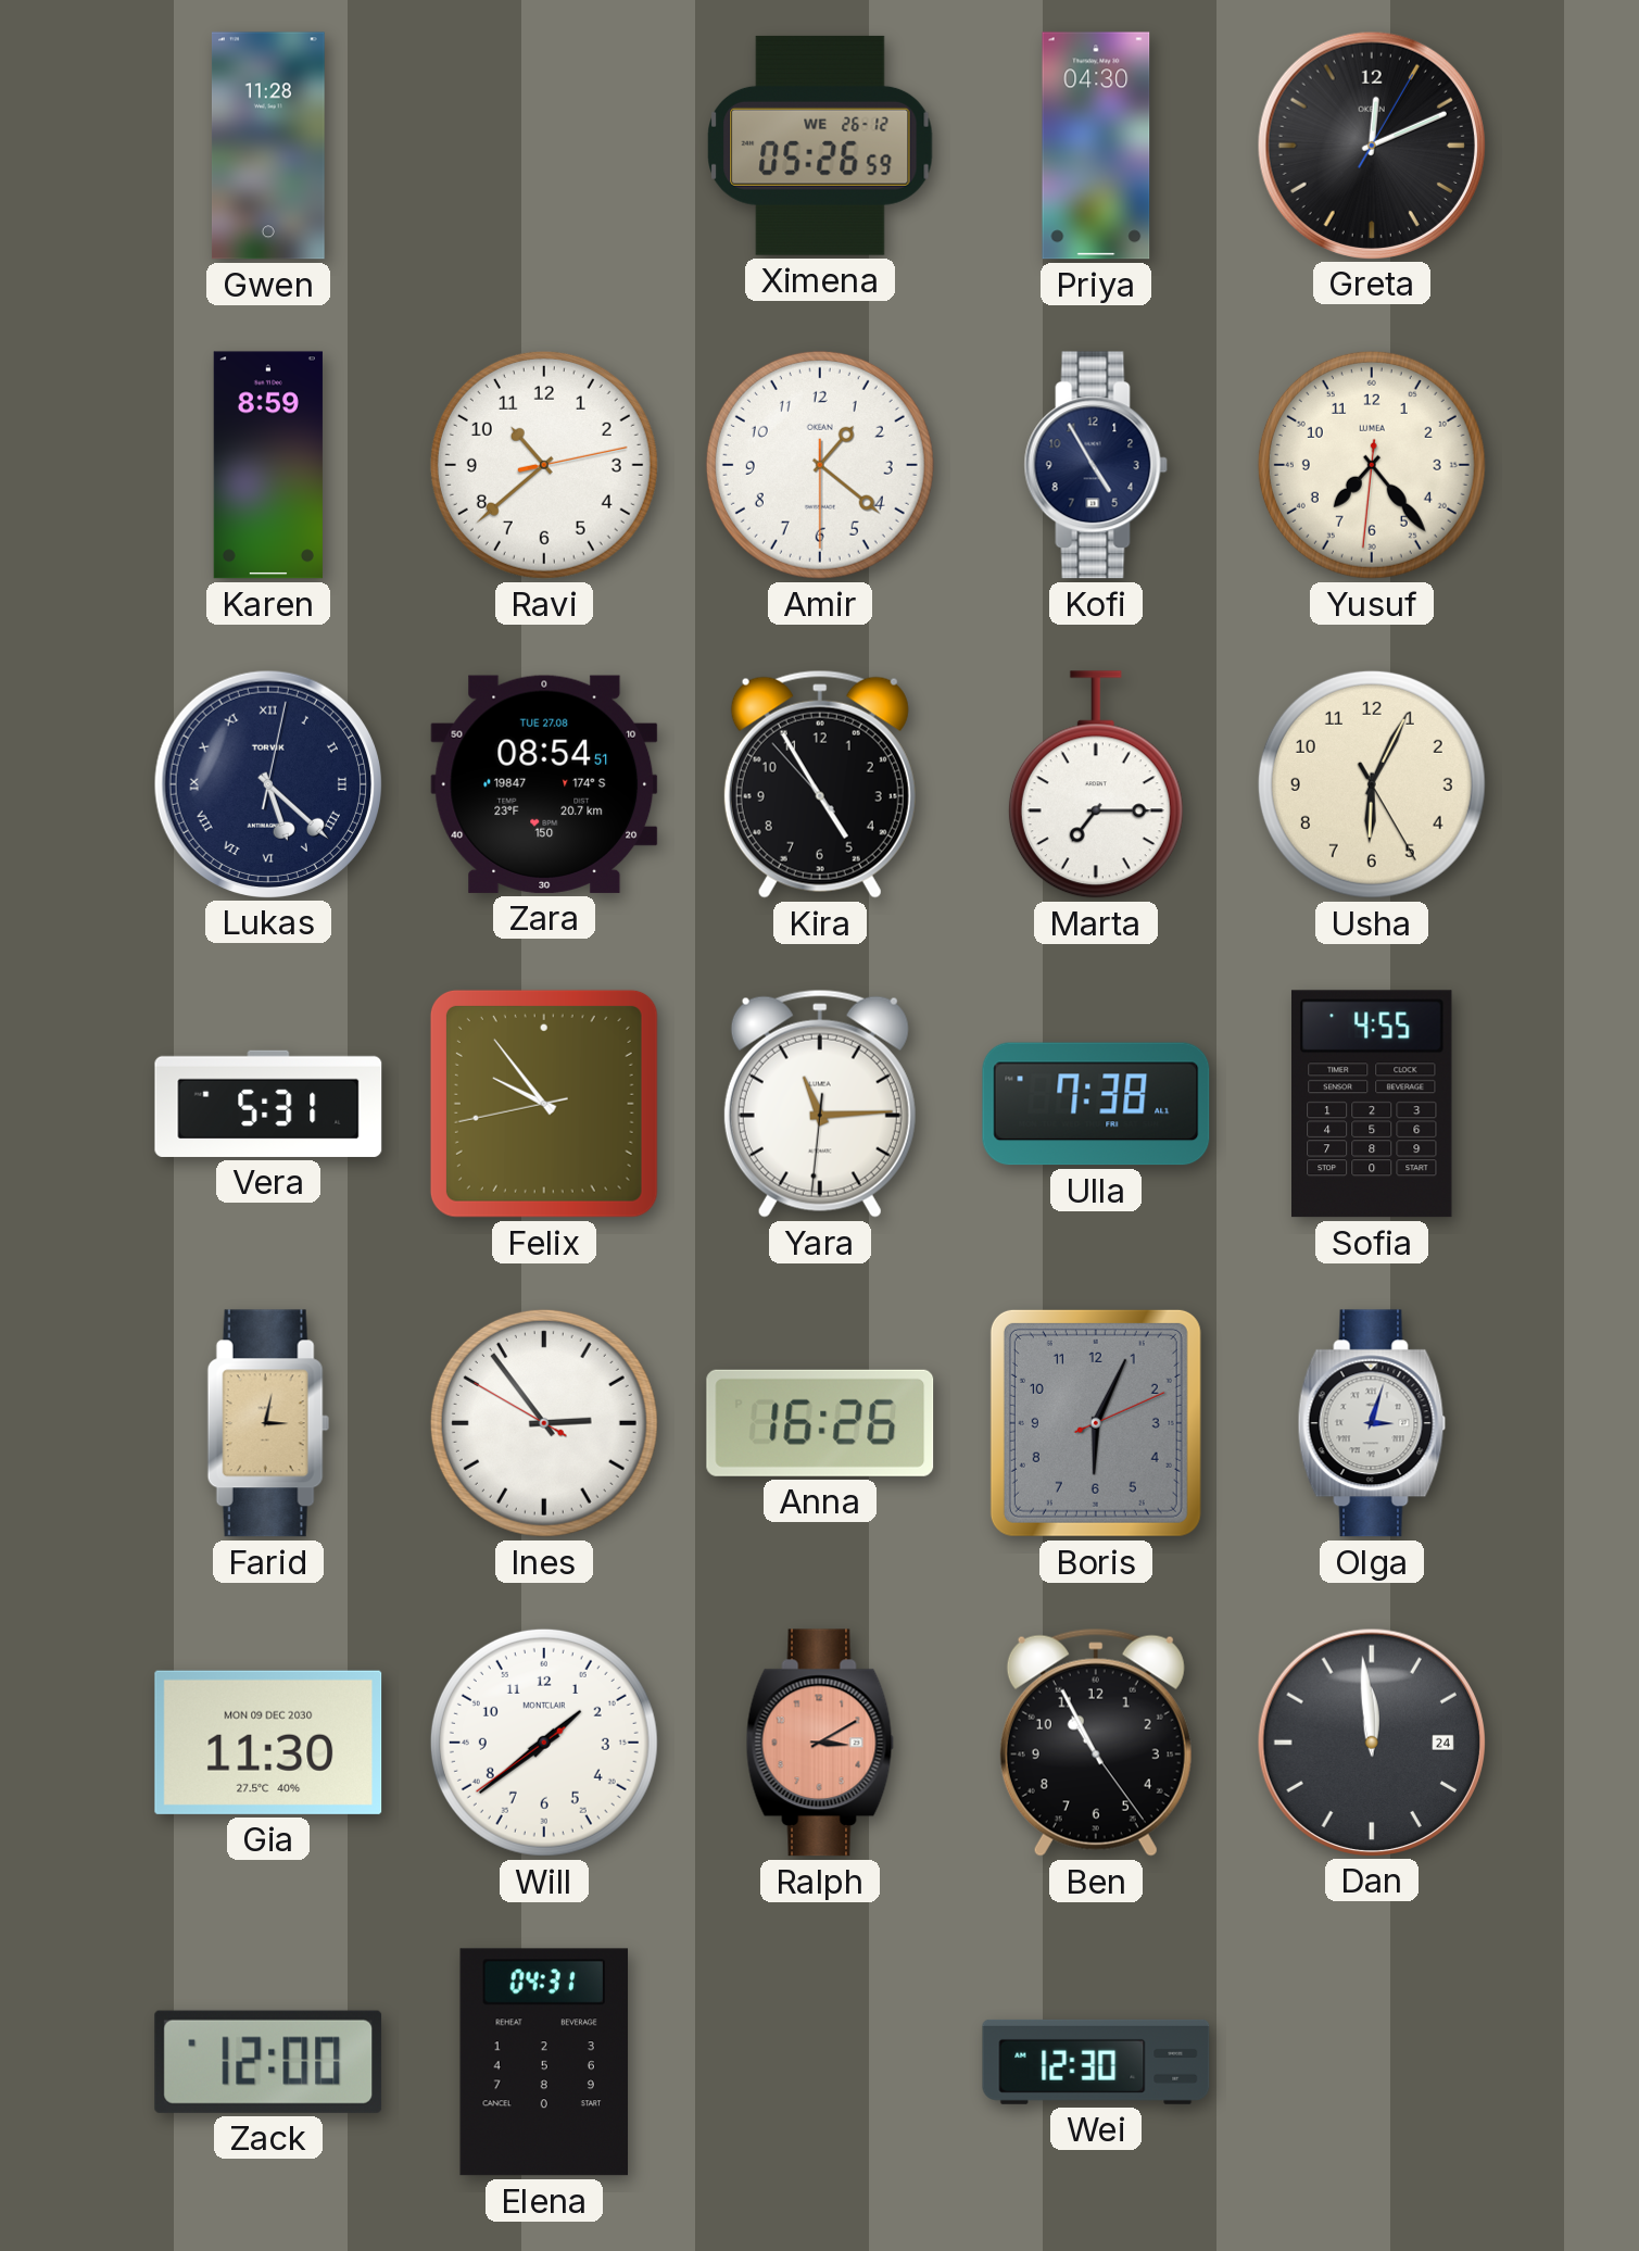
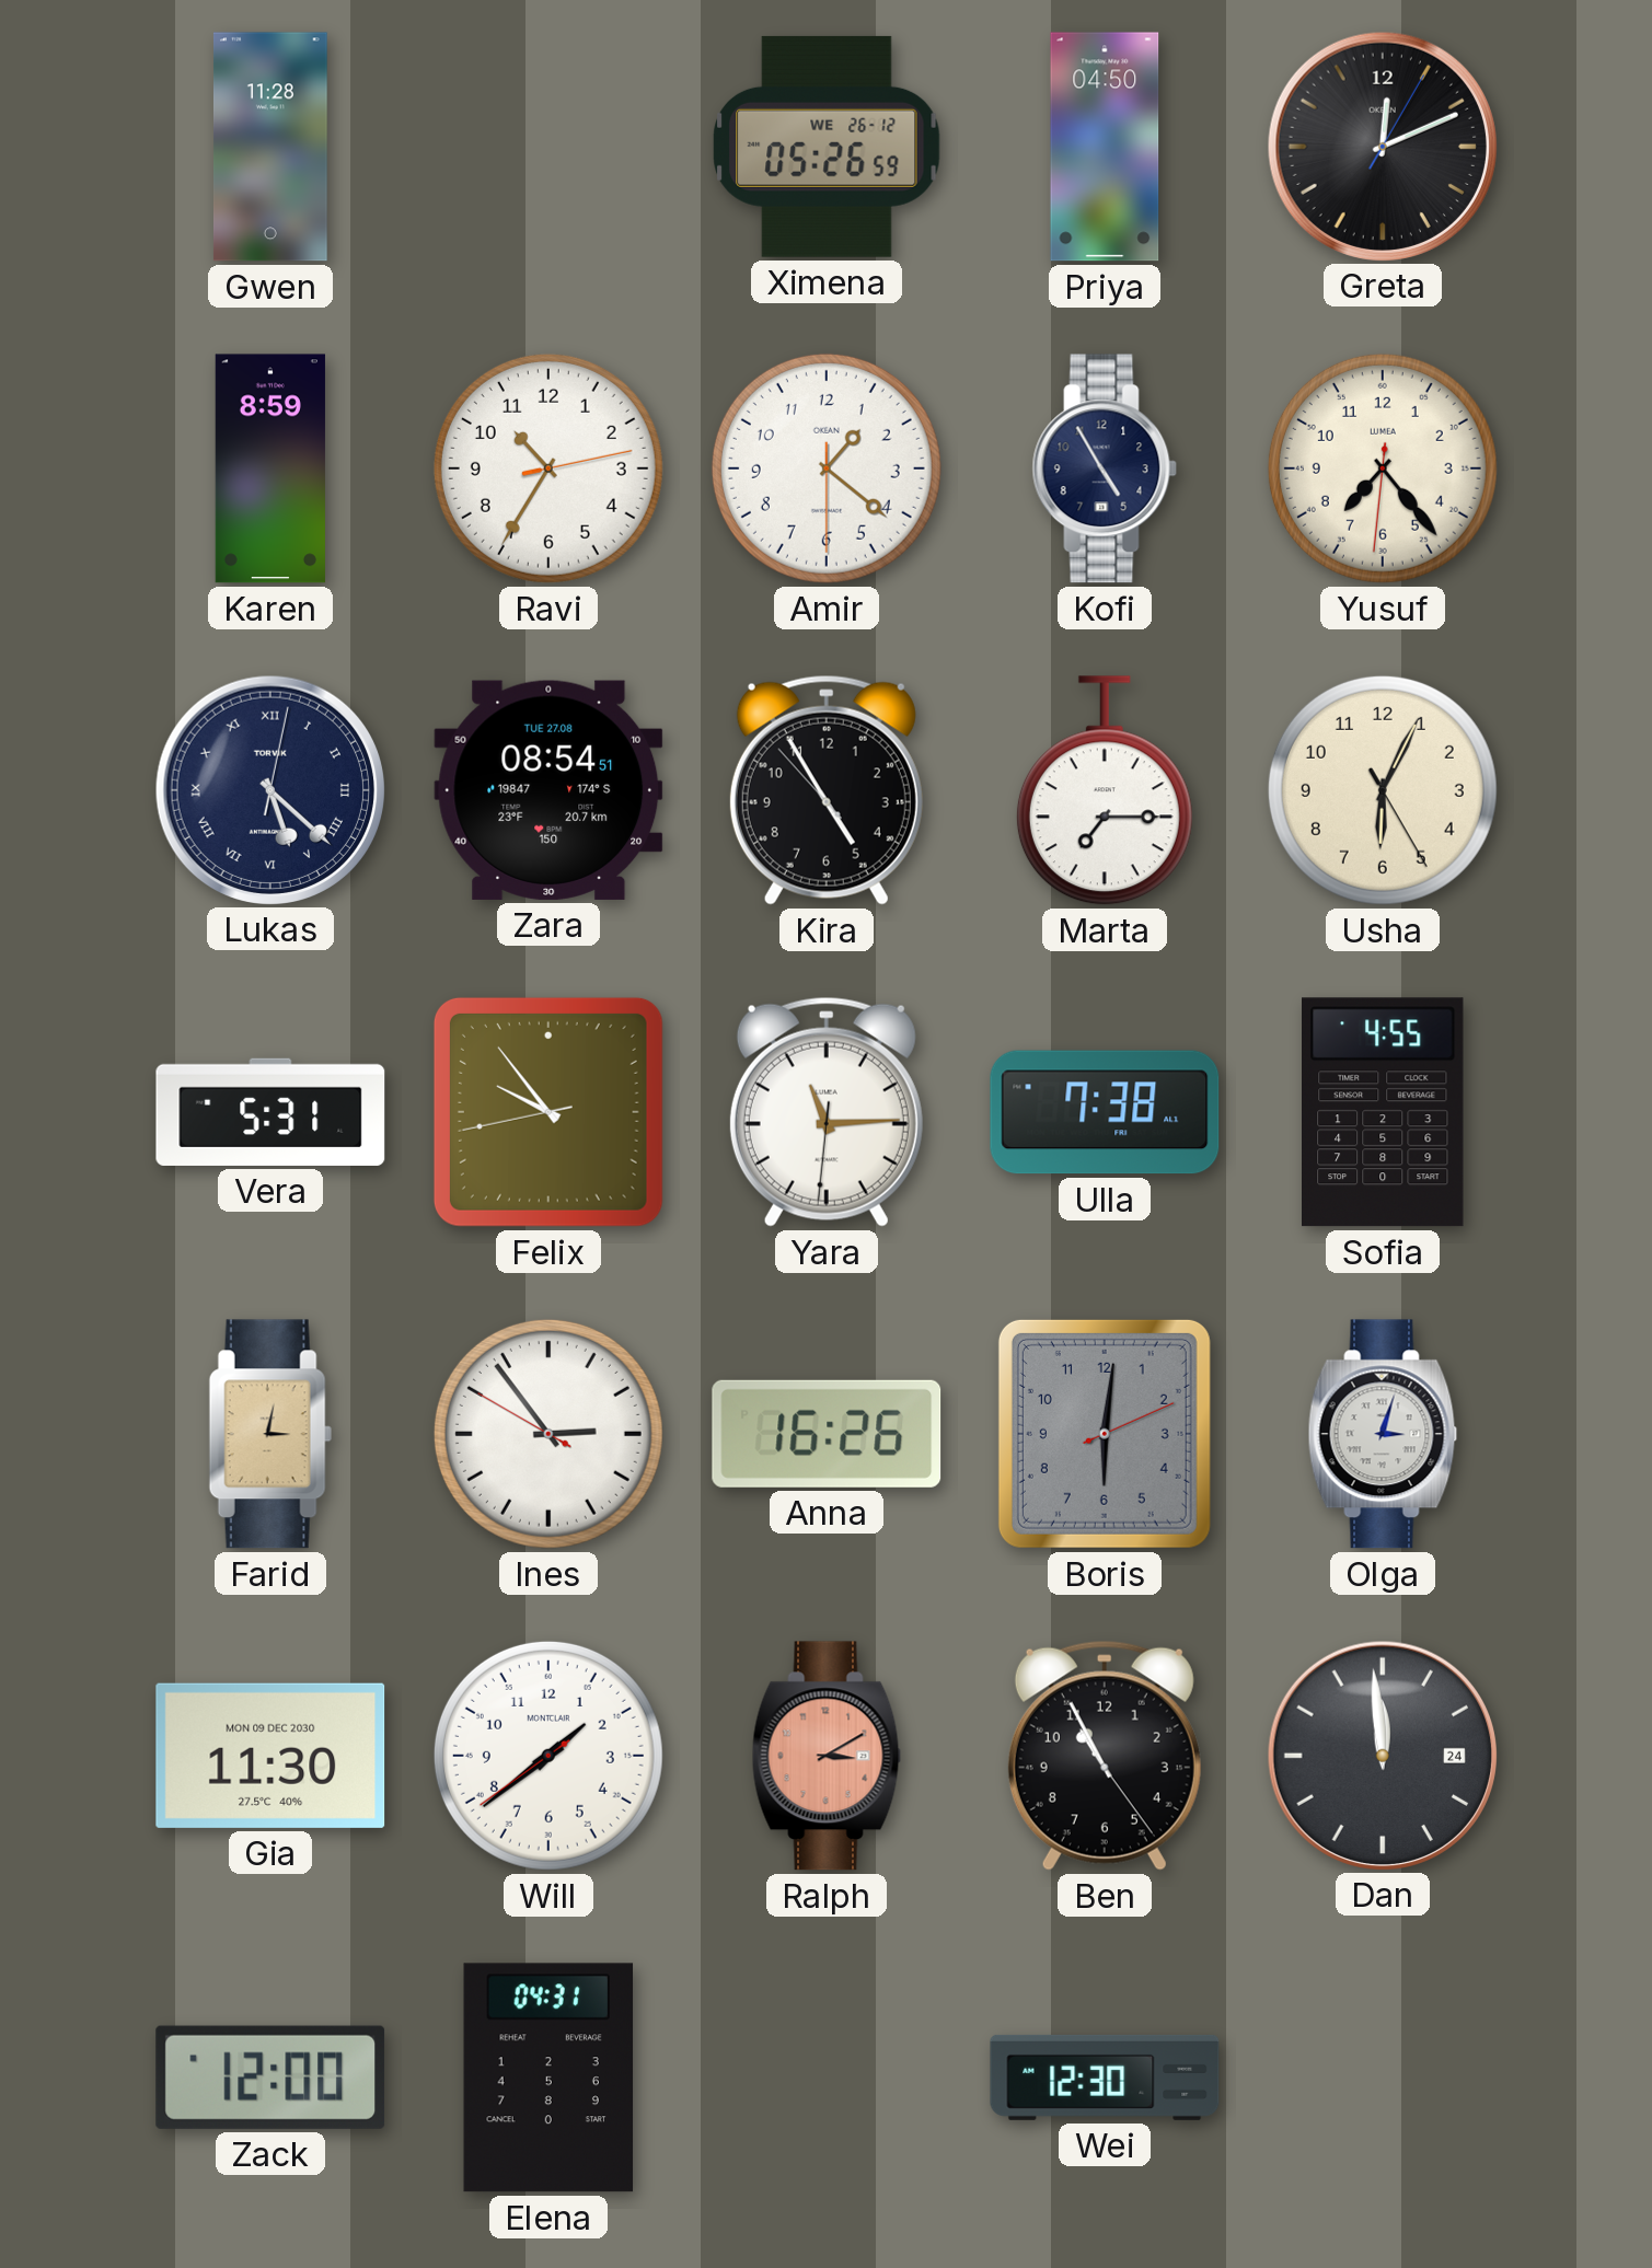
Priya: 04:30 -> 04:50 (1105, 147)
Ravi: 10:38 -> 10:35 (548, 468)
Boris: 6:04 -> 6:01 (1105, 1434)
